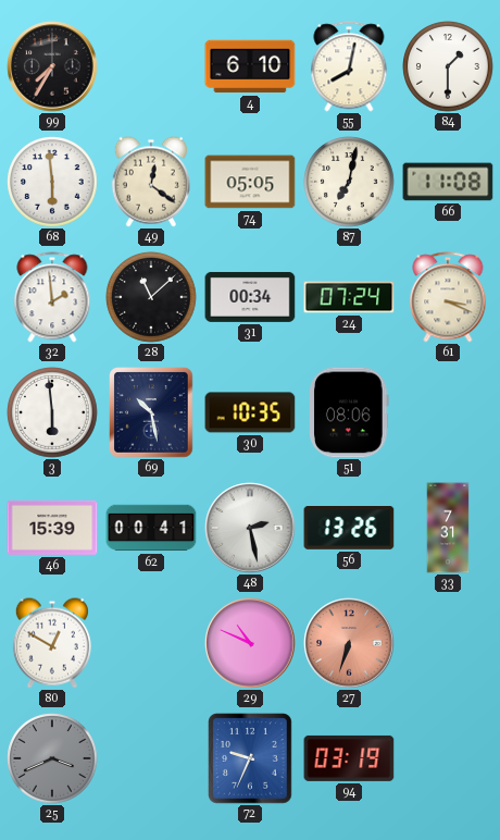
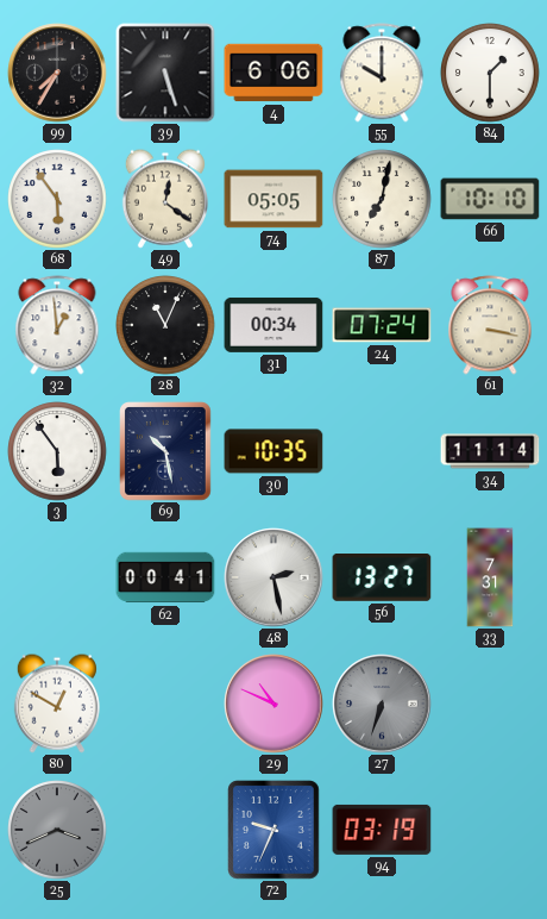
39: none -> 5:27 (165, 73)
4: 6:10 -> 6:06 (273, 73)
55: 8:02 -> 10:00 (382, 73)
68: 5:59 -> 5:54 (57, 199)
66: 11:08 -> 10:10 (490, 199)
32: 1:59 -> 12:59 (57, 325)
28: 11:08 -> 11:04 (165, 325)
61: 3:19 -> 3:17 (490, 325)
3: 5:59 -> 5:54 (57, 451)
51: 08:06 -> none (349, 412)
34: none -> 11:14 (490, 451)
46: 15:39 -> none (52, 528)
56: 13:26 -> 13:27 (382, 579)
27 dial: salmon -> grey (382, 704)
